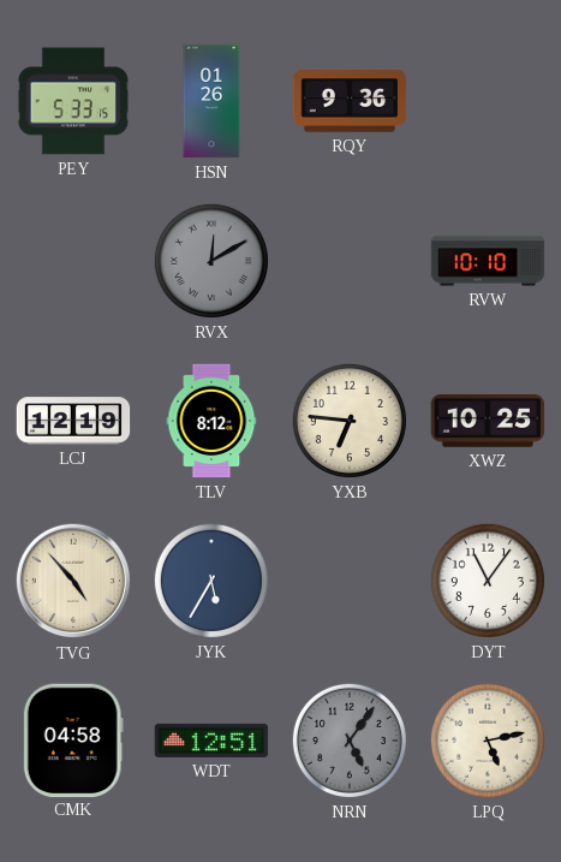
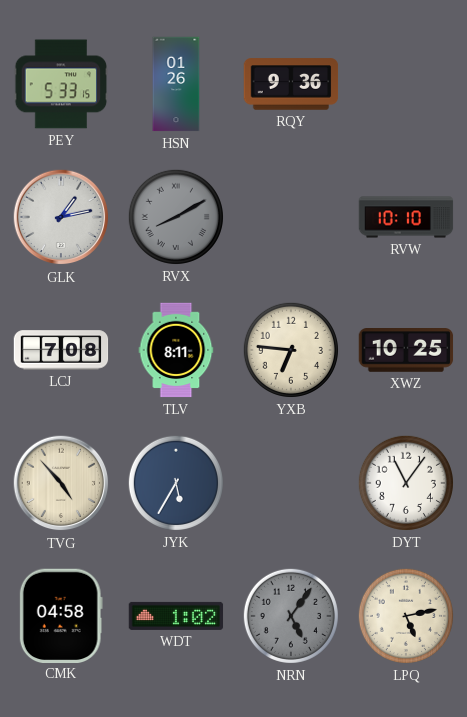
GLK: none -> 1:13 (61, 217)
RVX: 12:10 -> 8:10 (176, 217)
LCJ: 12:19 -> 7:08 (61, 350)
TLV: 8:12 -> 8:11 (176, 350)
WDT: 12:51 -> 1:02 (176, 616)
